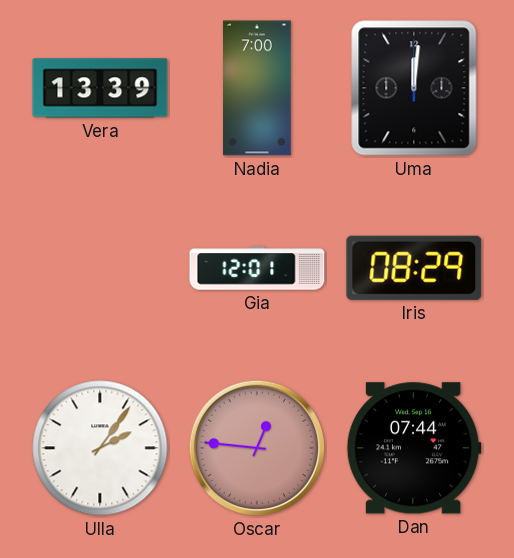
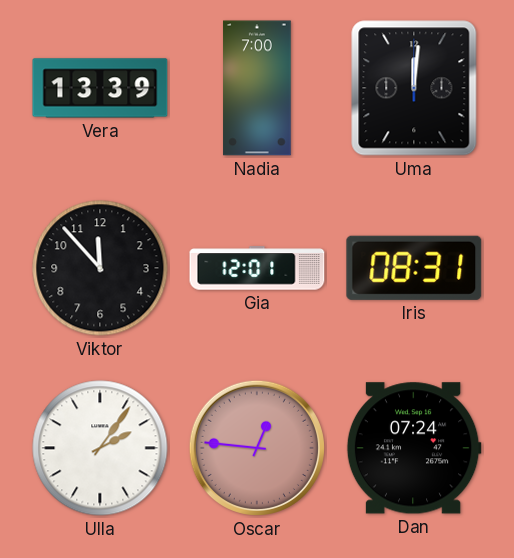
Viktor: none -> 11:53 (100, 268)
Iris: 08:29 -> 08:31 (414, 268)
Dan: 07:44 -> 07:24 (414, 448)
